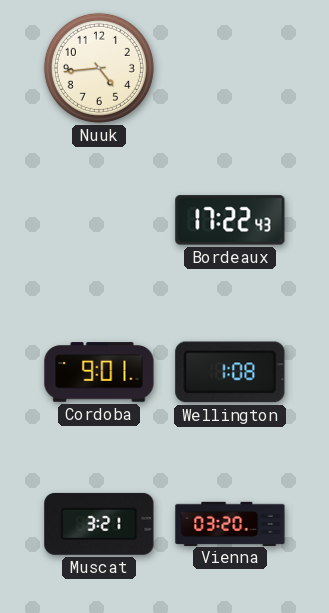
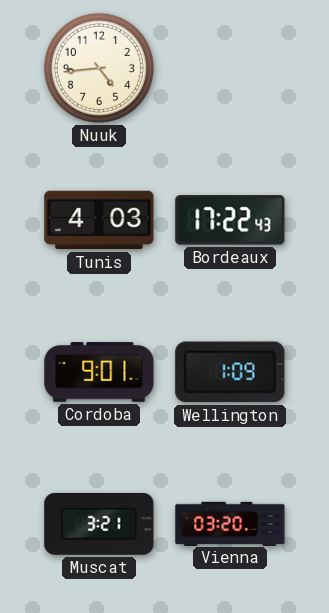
Tunis: none -> 4:03 (99, 220)
Wellington: 1:08 -> 1:09 (230, 372)
